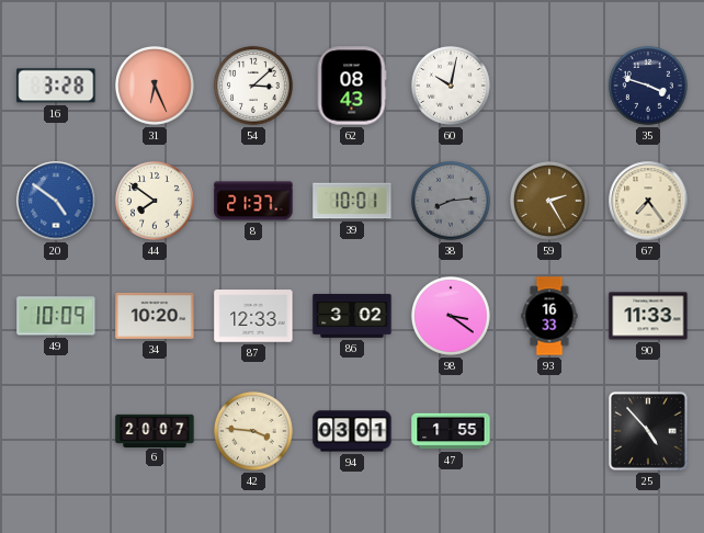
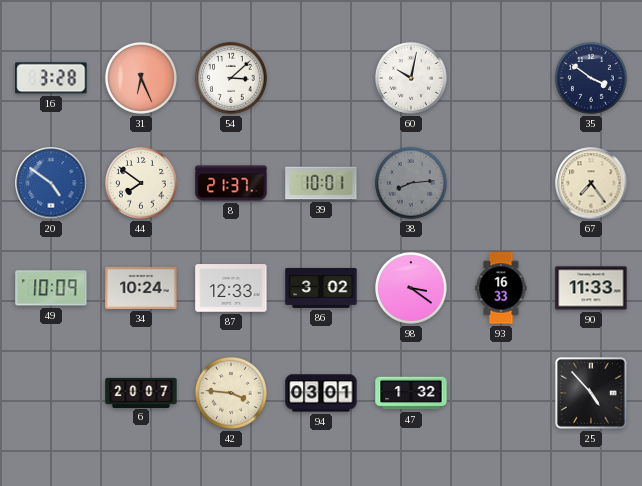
62: 08:43 -> none (352, 86)
35: 3:48 -> 3:51 (591, 78)
59: 2:25 -> none (549, 201)
34: 10:20 -> 10:24 (141, 288)
47: 1:55 -> 1:32 (411, 393)
